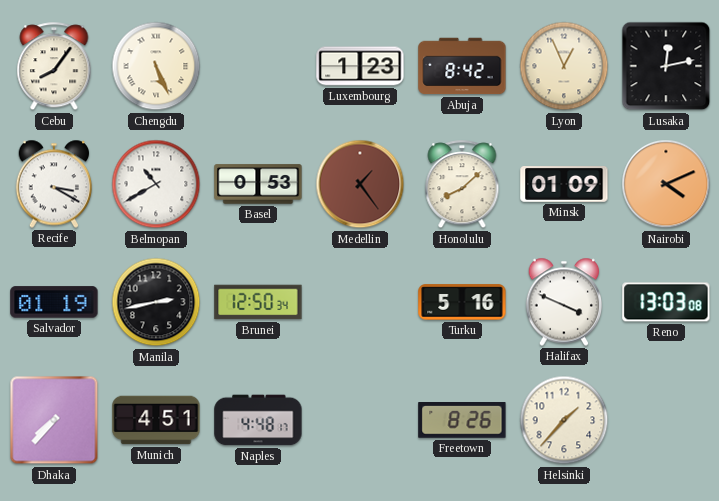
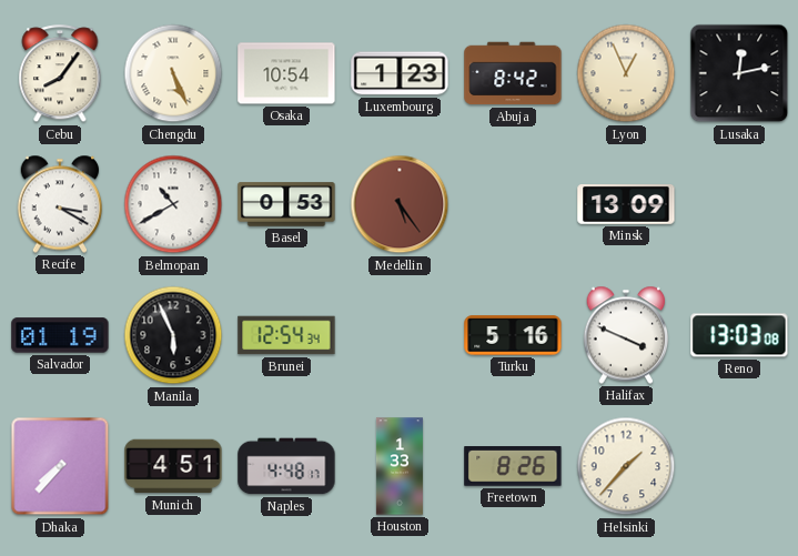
Osaka: none -> 10:54 (286, 73)
Medellin: 1:24 -> 5:24 (400, 204)
Honolulu: 8:08 -> none (462, 185)
Minsk: 01:09 -> 13:09 (626, 205)
Nairobi: 4:11 -> none (666, 184)
Manila: 2:43 -> 5:56 (173, 335)
Brunei: 12:50 -> 12:54 (286, 335)
Houston: none -> 1:33 (400, 466)
